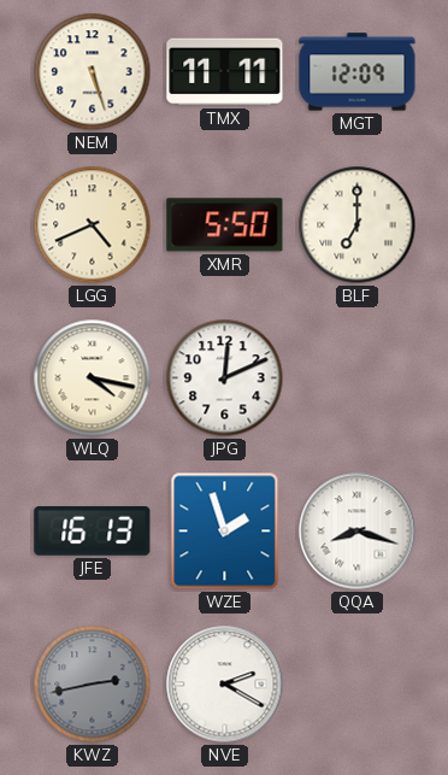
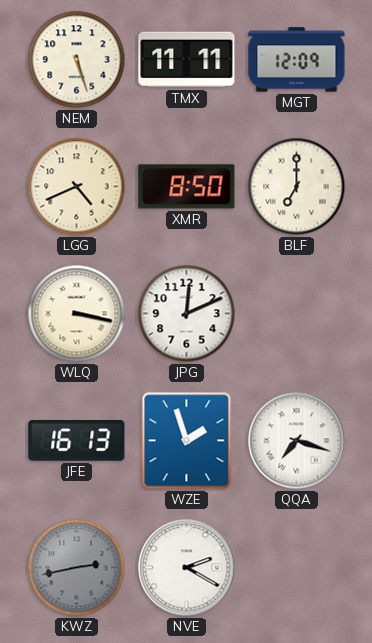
XMR: 5:50 -> 8:50 (187, 187)
WLQ: 4:17 -> 3:17 (77, 314)
QQA: 8:18 -> 7:18 (297, 441)
